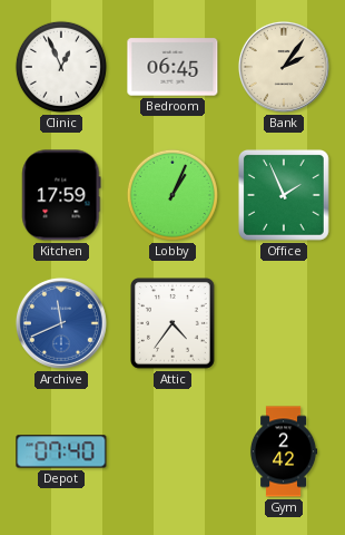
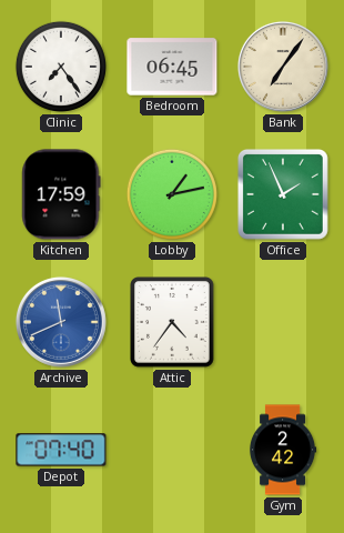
Clinic: 12:56 -> 7:24 (61, 67)
Bank: 2:06 -> 7:06 (283, 67)
Lobby: 1:04 -> 1:13 (172, 194)
